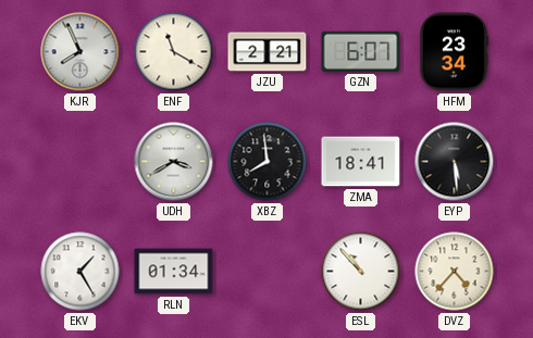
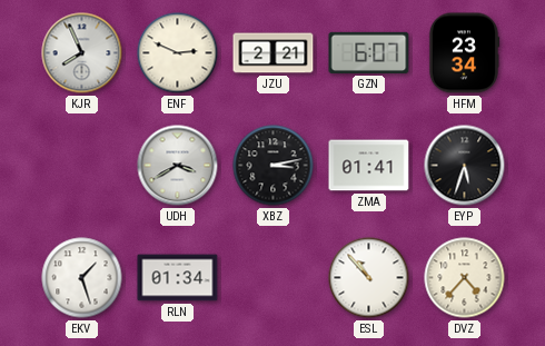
ENF: 11:20 -> 2:49 (178, 53)
XBZ: 7:59 -> 3:13 (274, 166)
ZMA: 18:41 -> 01:41 (369, 166)
EYP: 5:29 -> 5:33 (465, 166)
EKV: 1:25 -> 1:27 (82, 278)
